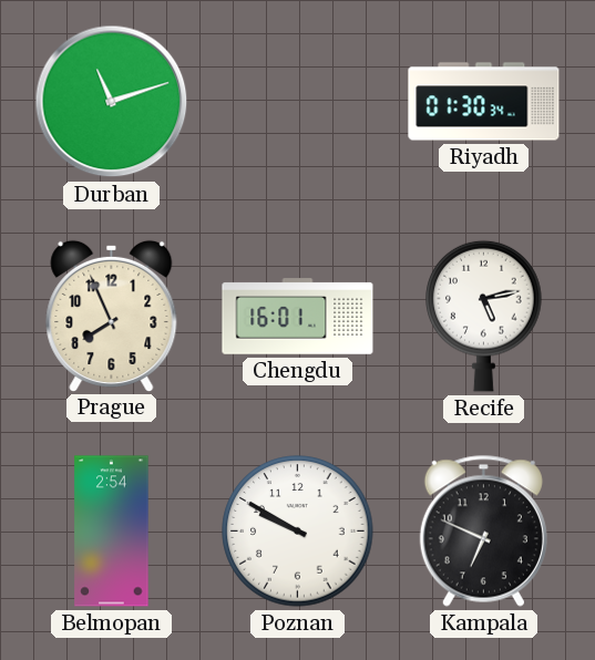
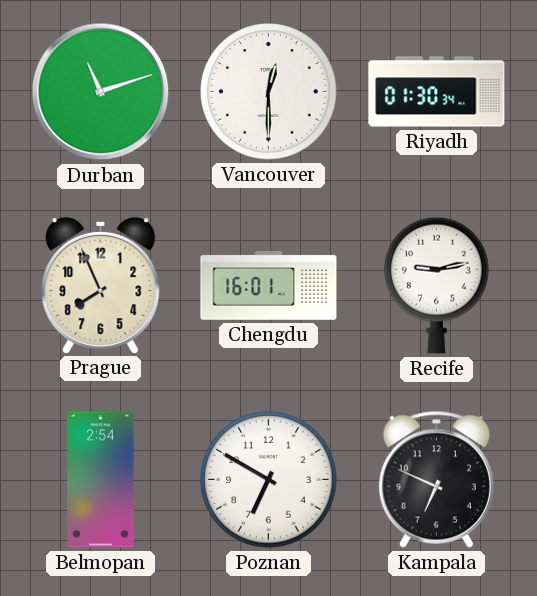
Vancouver: none -> 12:30 (269, 92)
Recife: 5:13 -> 9:13 (437, 285)
Poznan: 9:50 -> 6:50 (269, 480)
